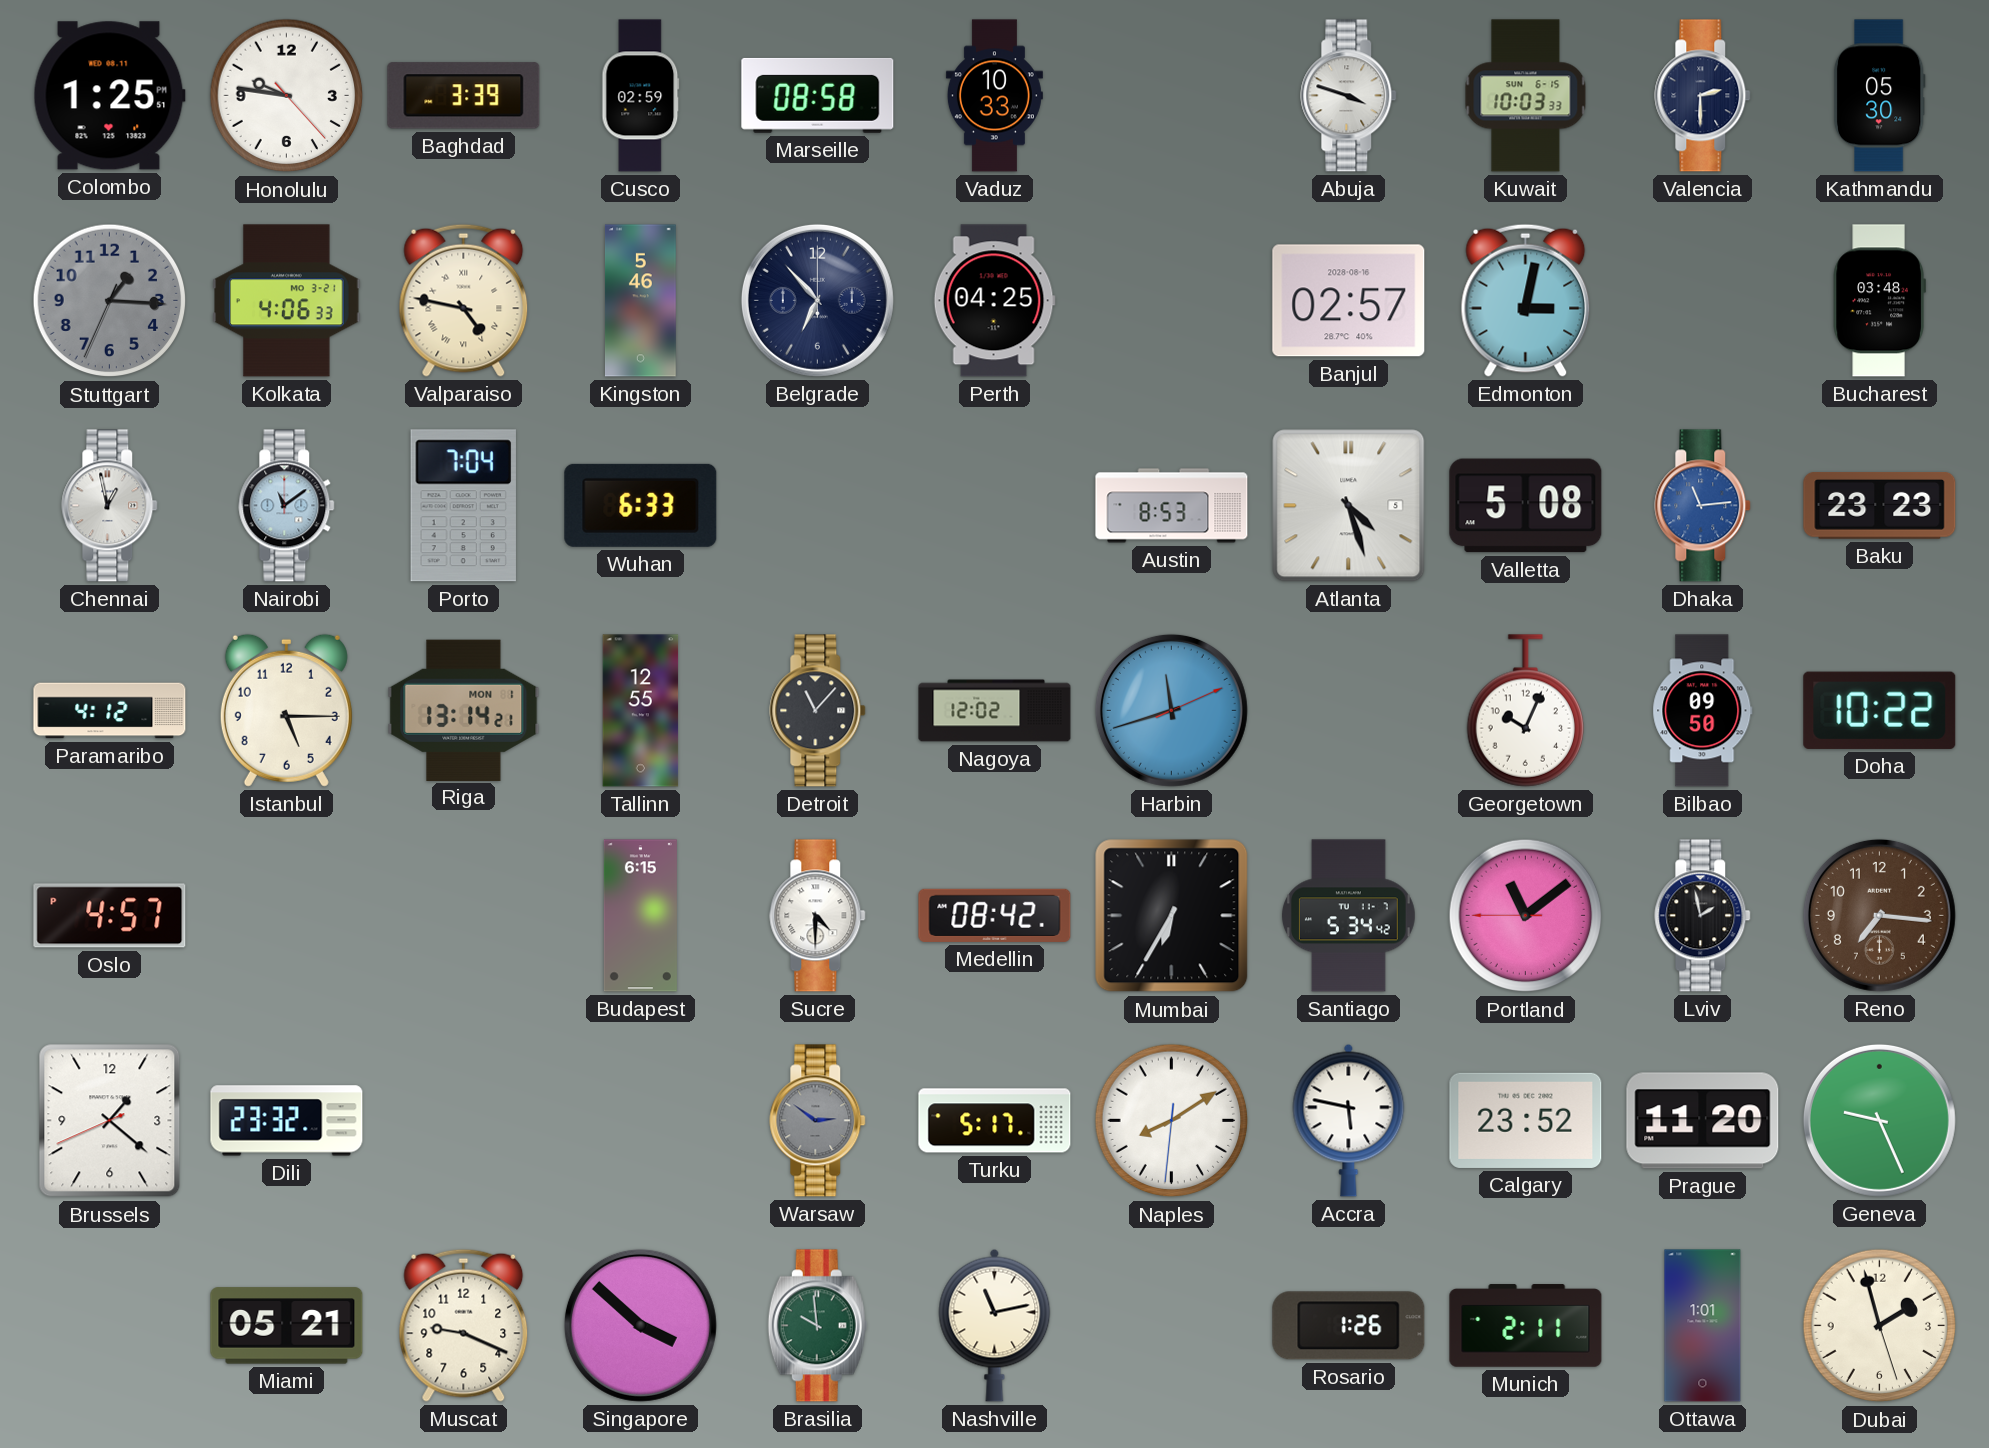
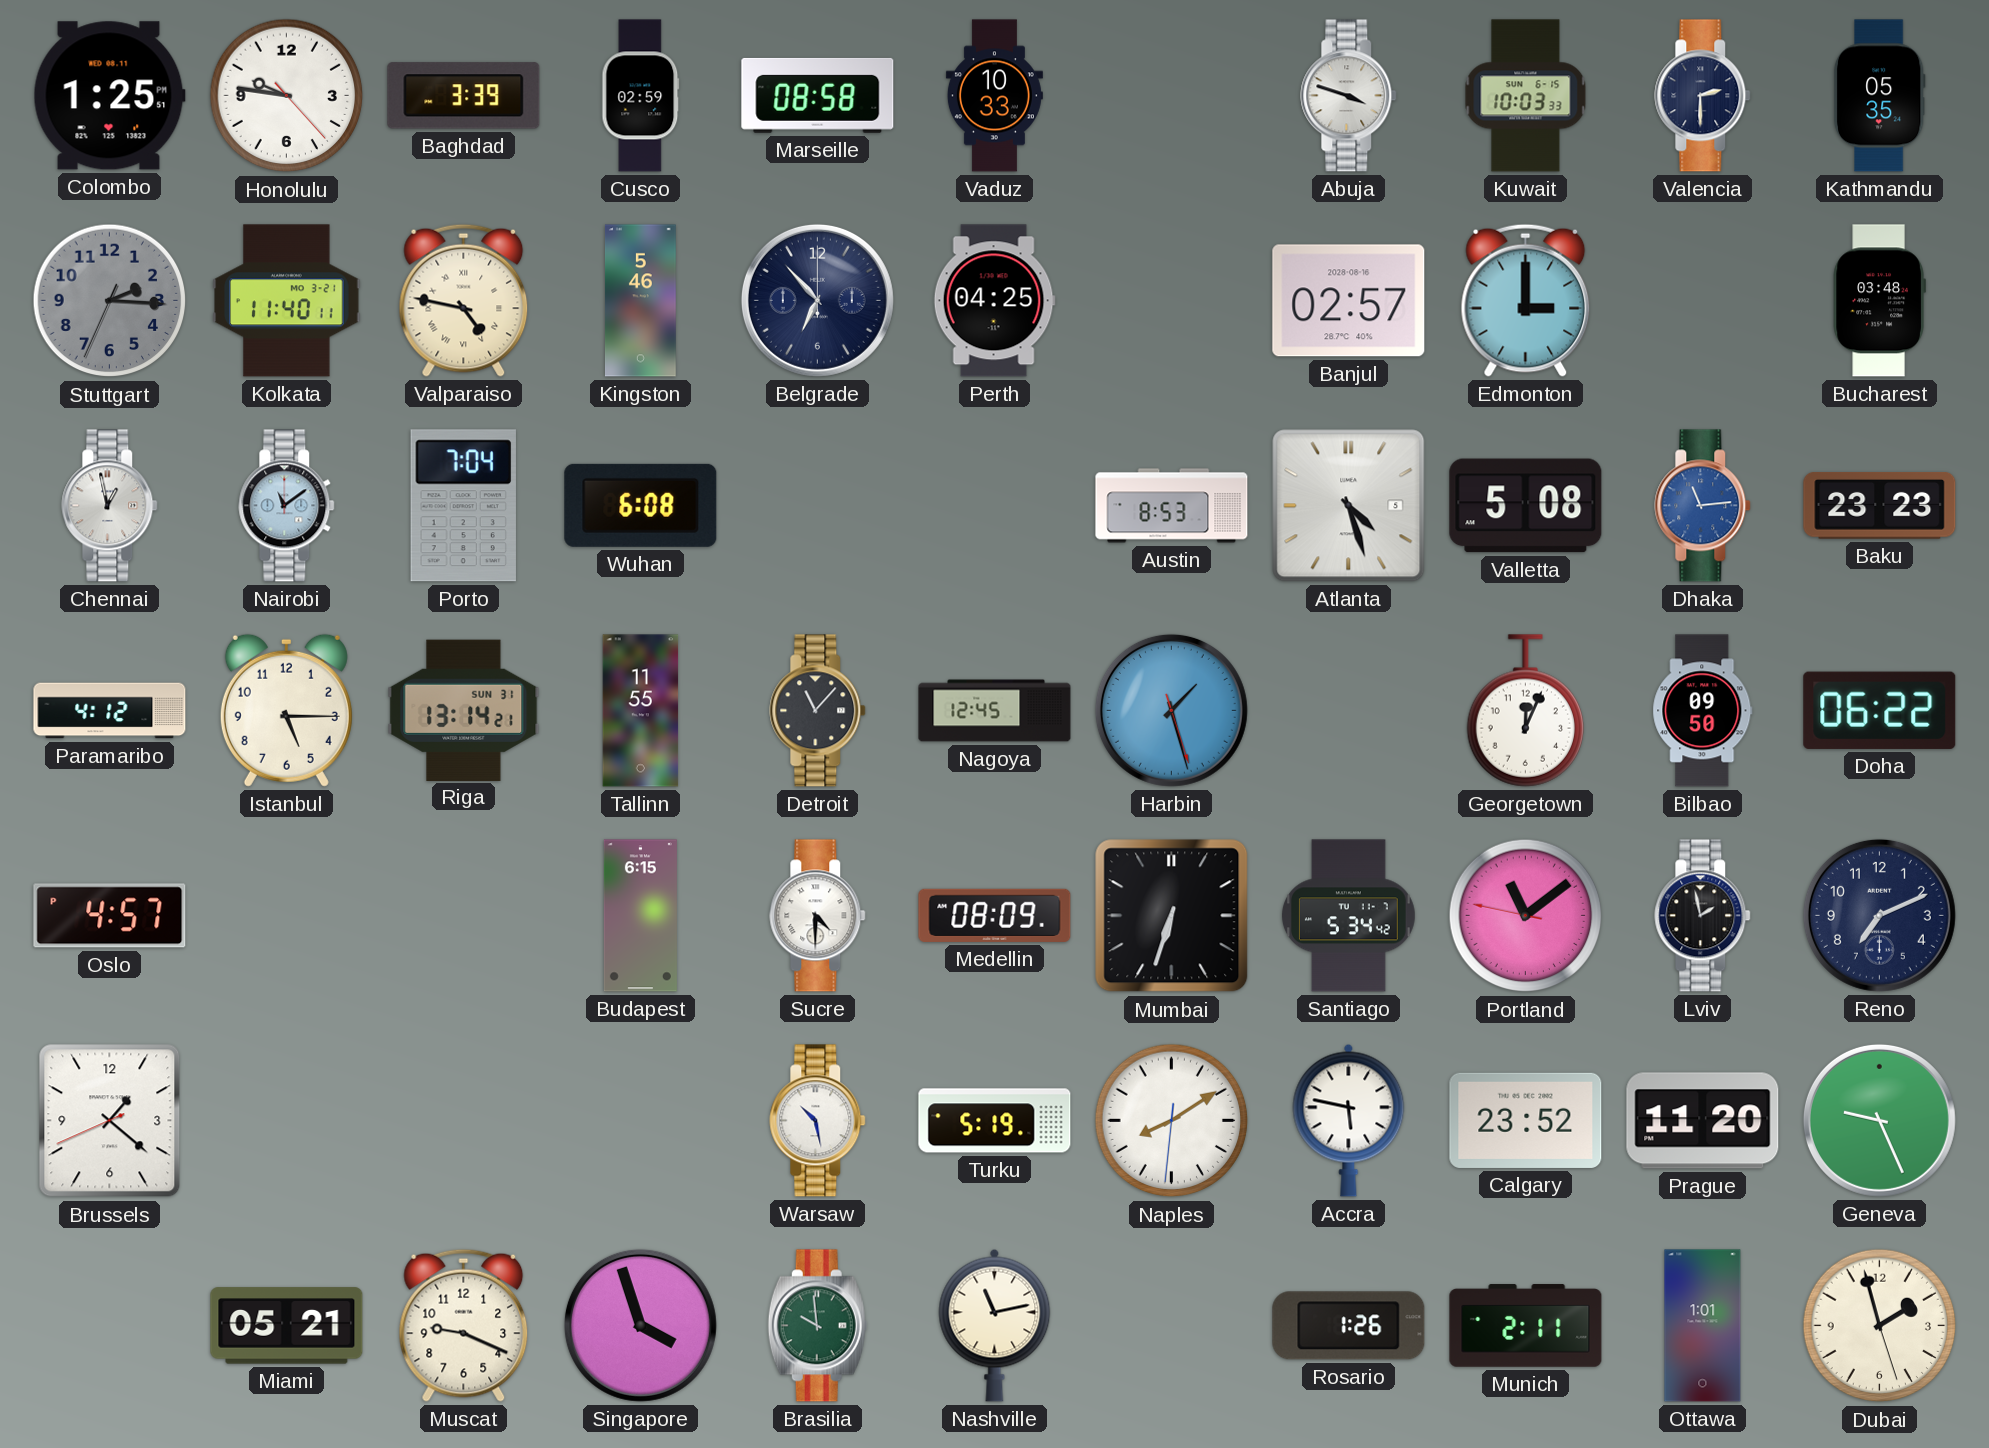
Kathmandu: 05:30 -> 05:35 (1879, 96)
Stuttgart: 1:15 -> 2:15 (110, 301)
Kolkata: 4:06 -> 11:40 (287, 301)
Edmonton: 3:02 -> 3:00 (1526, 300)
Wuhan: 6:33 -> 6:08 (641, 505)
Riga date: MON 1 -> SUN 31 (464, 710)
Tallinn: 12:55 -> 11:55 (641, 711)
Nagoya: 12:02 -> 12:45 (995, 711)
Harbin: 11:42 -> 1:27 (1171, 710)
Georgetown: 10:04 -> 12:04 (1525, 711)
Doha: 10:22 -> 06:22 (1880, 710)
Medellin: 08:42 -> 08:09 (995, 915)
Mumbai: 6:35 -> 6:33 (1172, 916)
Portland: 11:08:45 -> 11:08:47 (1526, 916)
Reno: 7:16 -> 7:11 (1879, 915)
Reno dial: brown -> navy (1879, 915)
Dili: 23:32 -> none (287, 1121)
Warsaw: 2:51 -> 10:28 (818, 1121)
Warsaw dial: grey -> white (818, 1121)
Turku: 5:17 -> 5:19 (995, 1121)
Singapore: 3:52 -> 3:57 (640, 1325)
